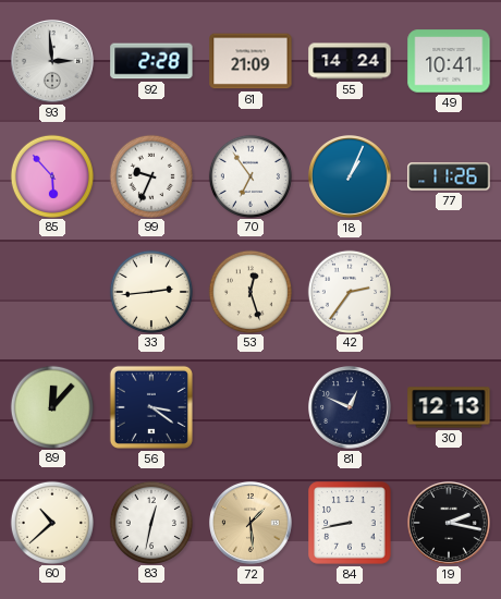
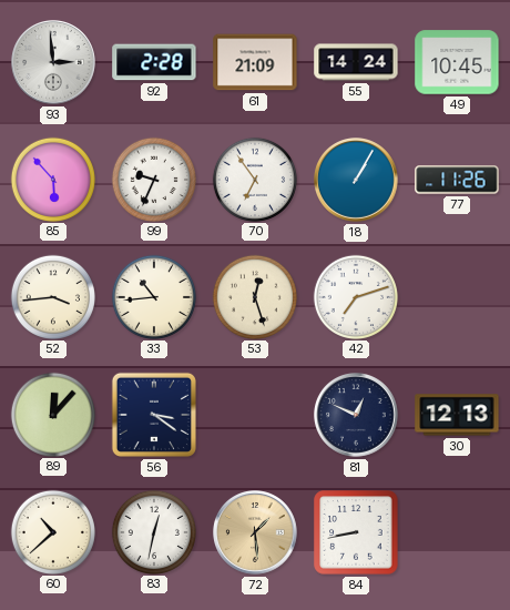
49: 10:41 -> 10:45 (457, 62)
18: 1:04 -> 1:05 (357, 181)
52: none -> 3:44 (52, 296)
33: 2:44 -> 10:44 (153, 296)
42: 2:36 -> 7:12 (355, 296)
19: 2:17 -> none (450, 524)
